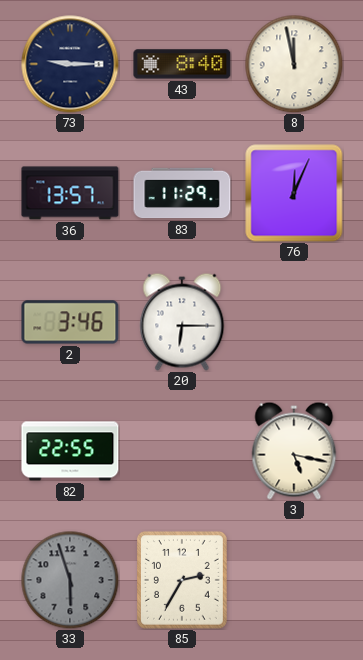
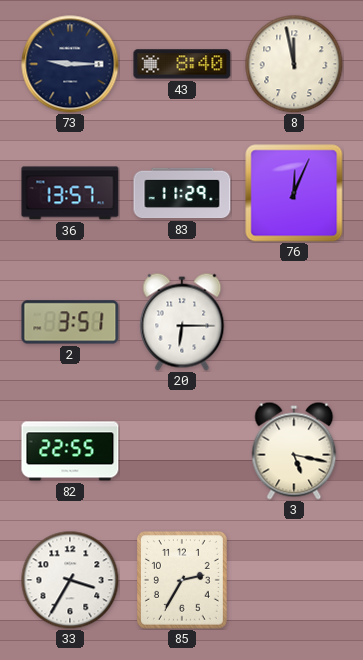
2: 3:46 -> 3:51 (70, 322)
33: 5:57 -> 3:35 (70, 580)
33 dial: grey -> white (70, 580)
